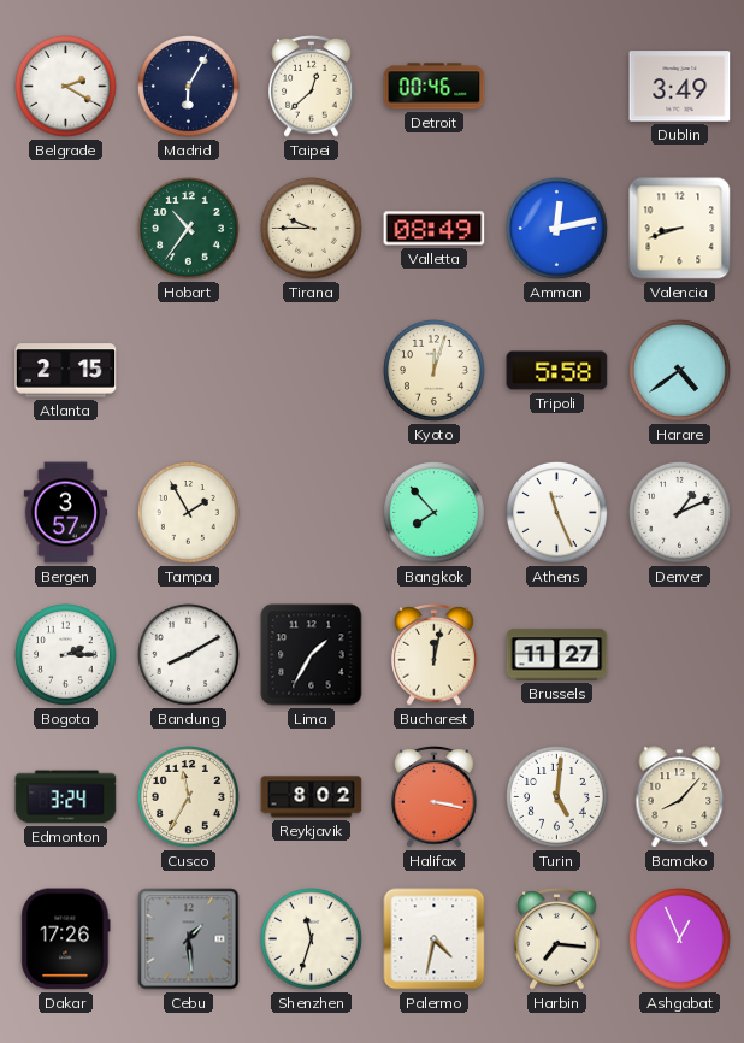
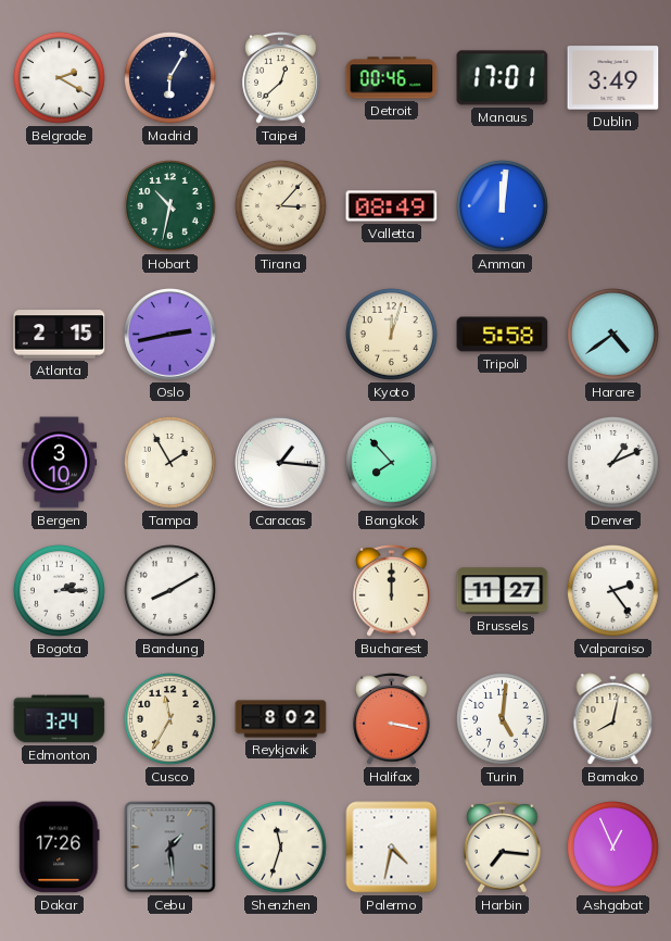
Manaus: none -> 17:01 (503, 78)
Hobart: 10:36 -> 10:32 (170, 206)
Tirana: 9:45 -> 3:07 (281, 206)
Amman: 12:13 -> 12:01 (503, 206)
Valencia: 8:42 -> none (680, 229)
Oslo: none -> 2:43 (170, 335)
Bergen: 3:57 -> 3:10 (60, 463)
Caracas: none -> 1:16 (281, 463)
Athens: 11:26 -> none (557, 513)
Lima: 1:35 -> none (312, 655)
Bucharest: 12:02 -> 12:00 (392, 591)
Valparaiso: none -> 2:24 (613, 591)
Bamako: 8:07 -> 8:02 (613, 719)
